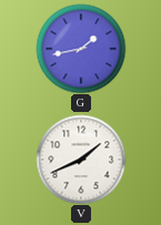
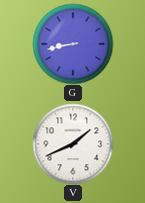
G: 1:43 -> 8:43 (73, 44)
